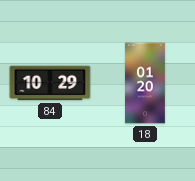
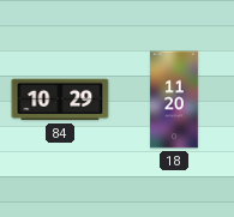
18: 01:20 -> 11:20 (174, 100)
